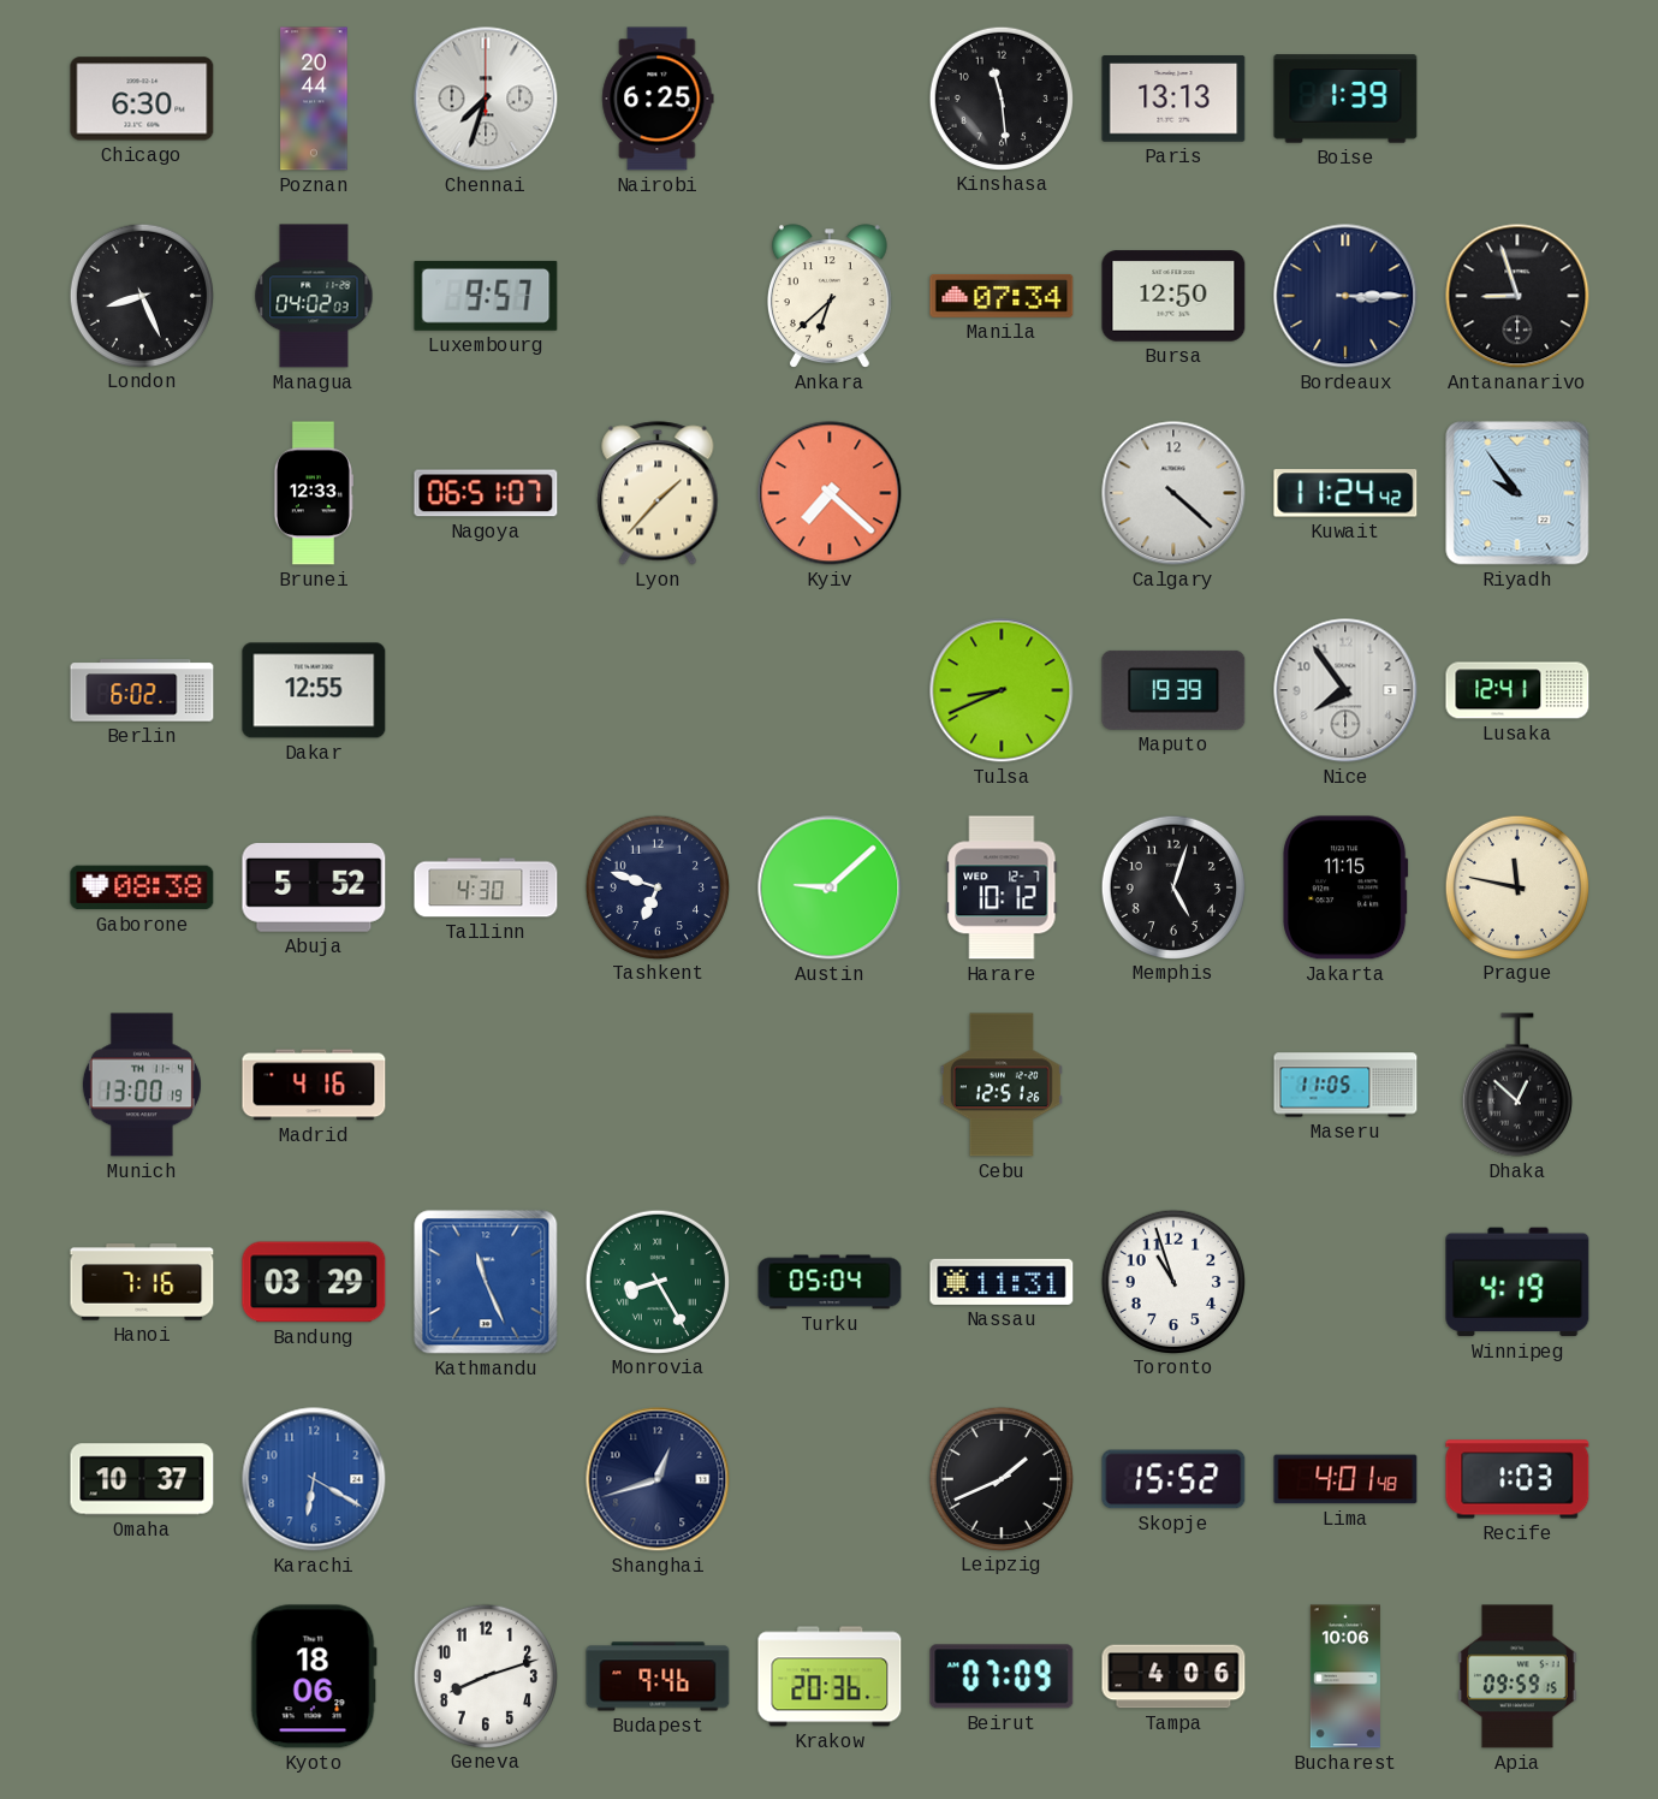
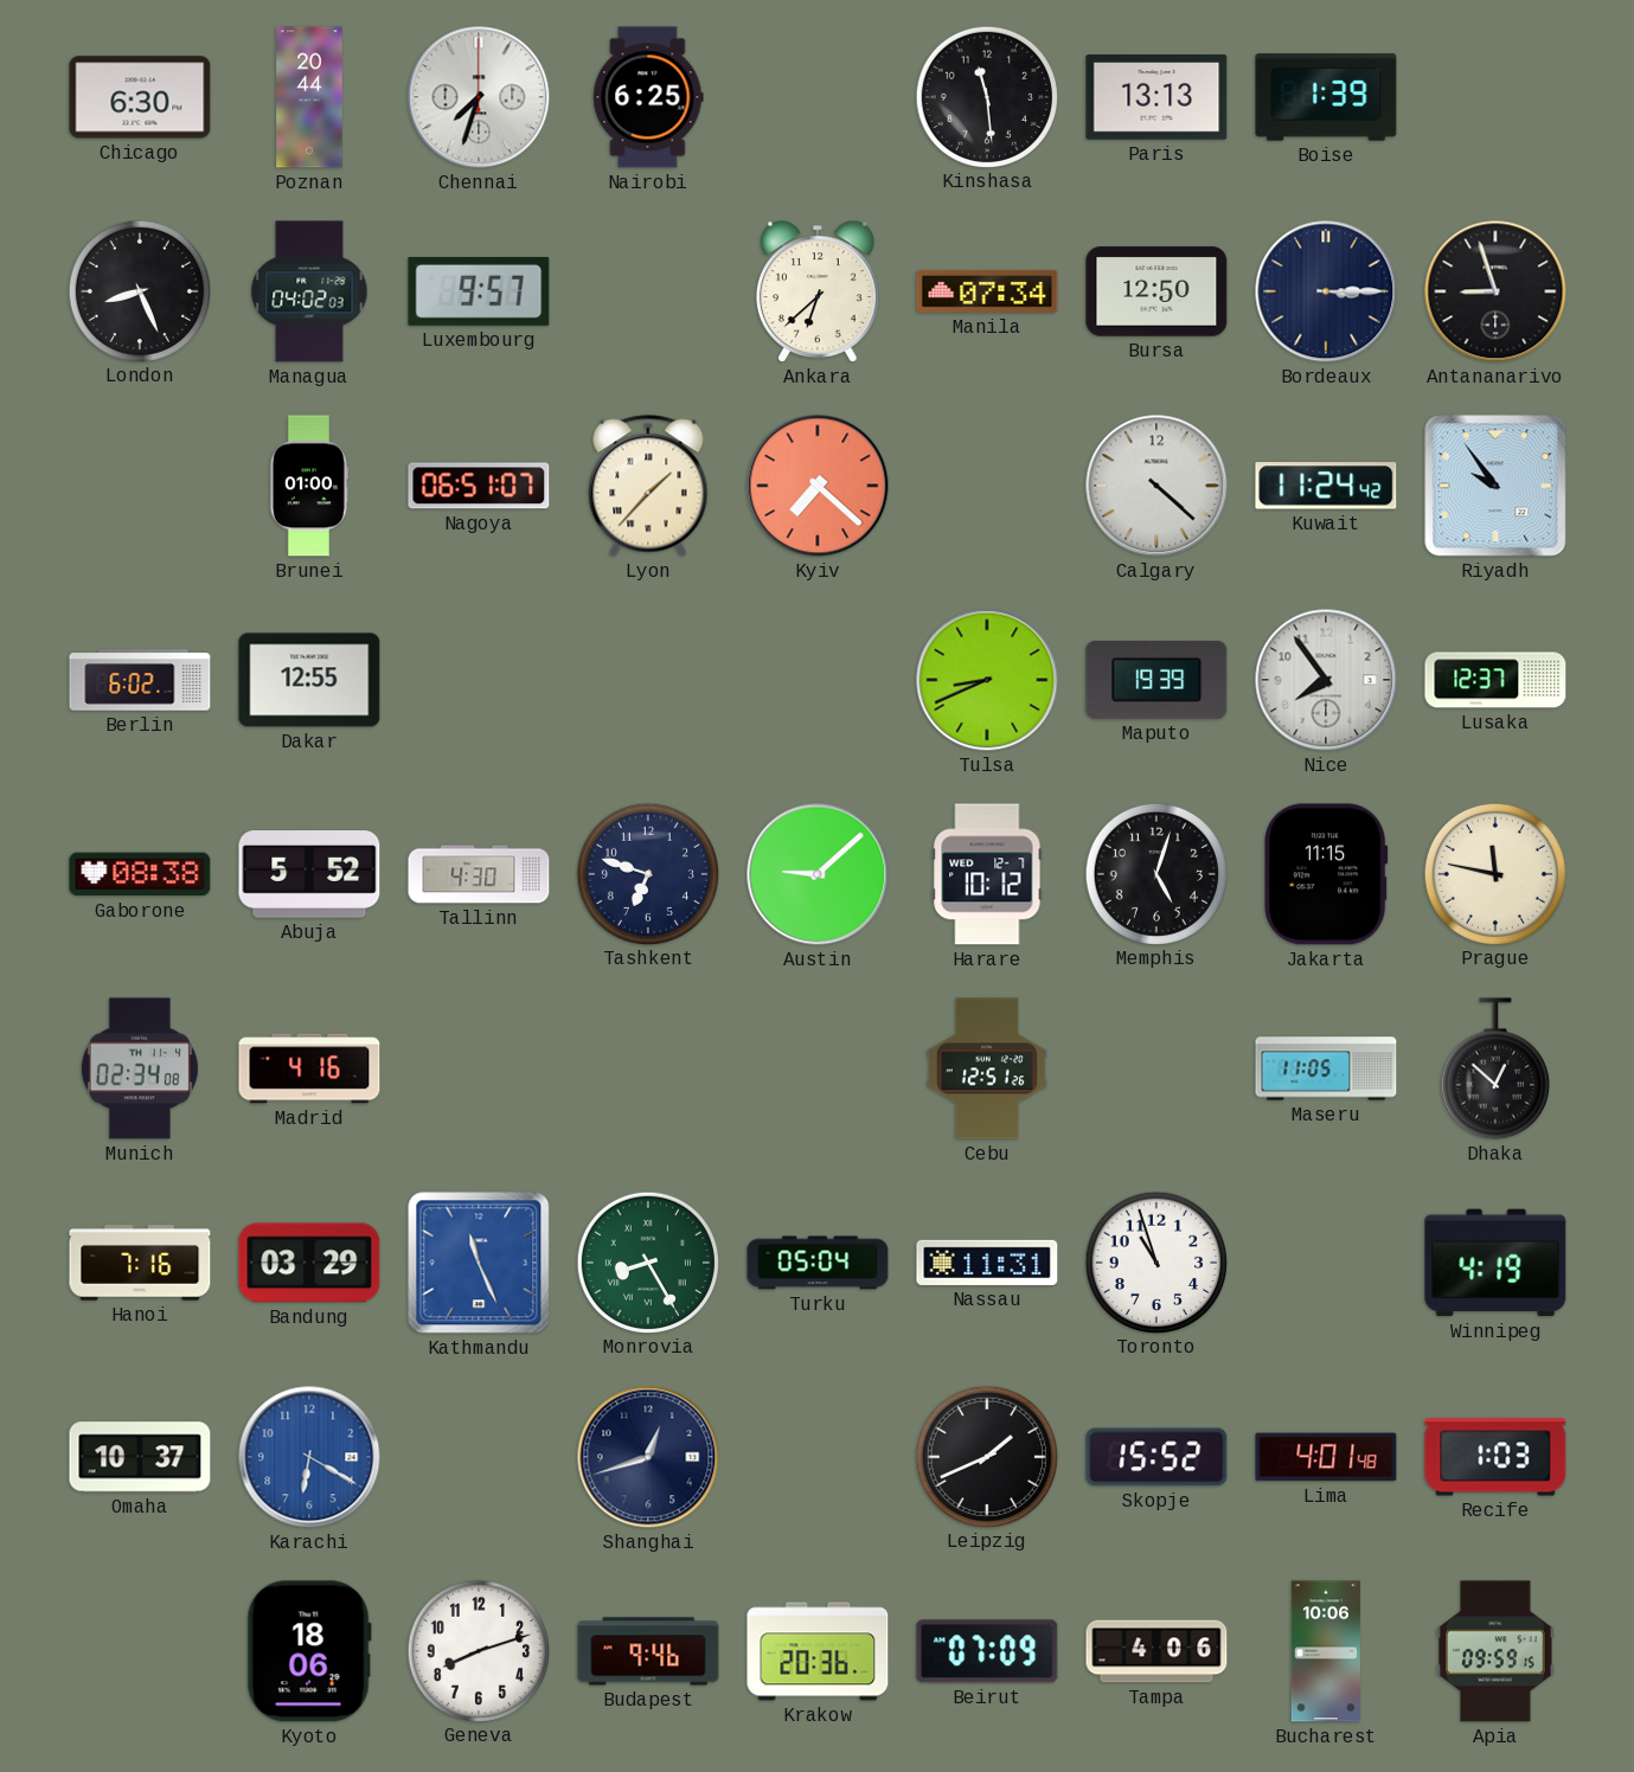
Brunei: 12:33 -> 01:00 (308, 486)
Lusaka: 12:41 -> 12:37 (1495, 680)
Munich: 13:00 -> 02:34 (140, 1068)
